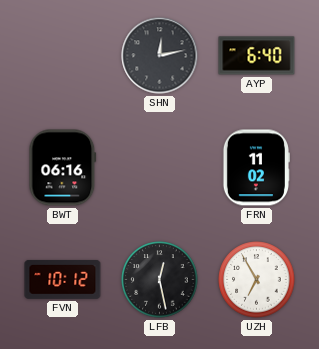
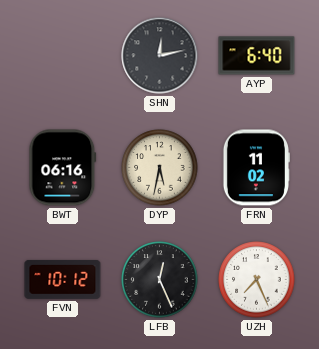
DYP: none -> 5:32 (160, 168)
LFB: 12:28 -> 12:26 (160, 280)
UZH: 6:55 -> 7:26 (257, 280)
